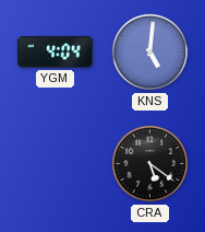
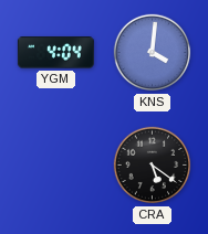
KNS: 5:01 -> 4:01 (153, 53)
